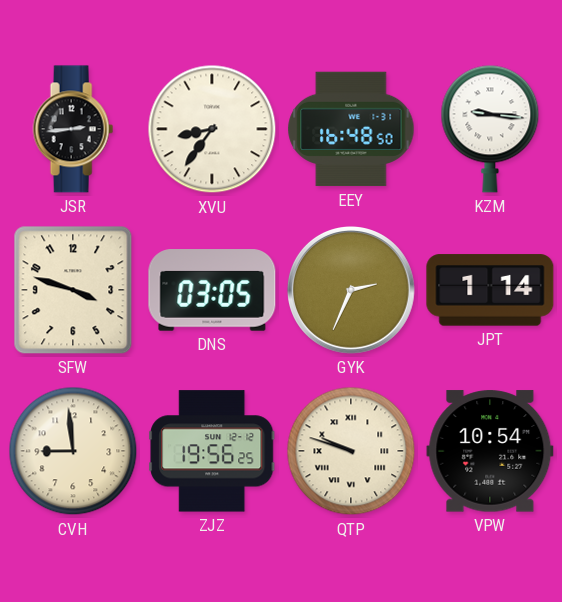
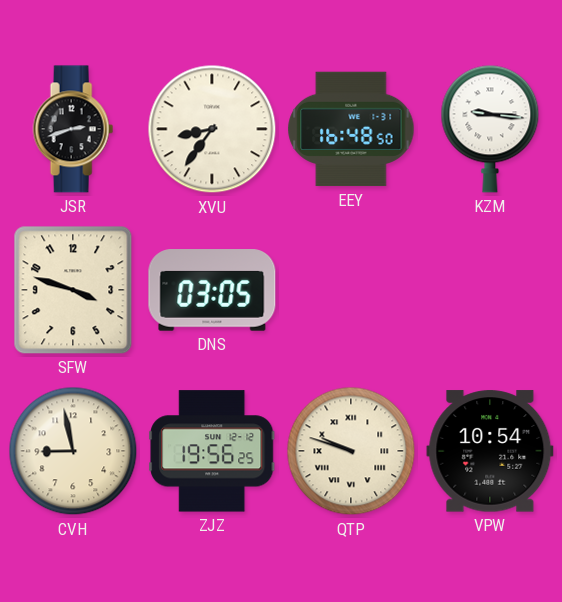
JSR: 2:44 -> 2:42 (73, 129)
GYK: 2:34 -> none (352, 291)
JPT: 1:14 -> none (490, 290)
CVH: 8:59 -> 8:58 (73, 451)
